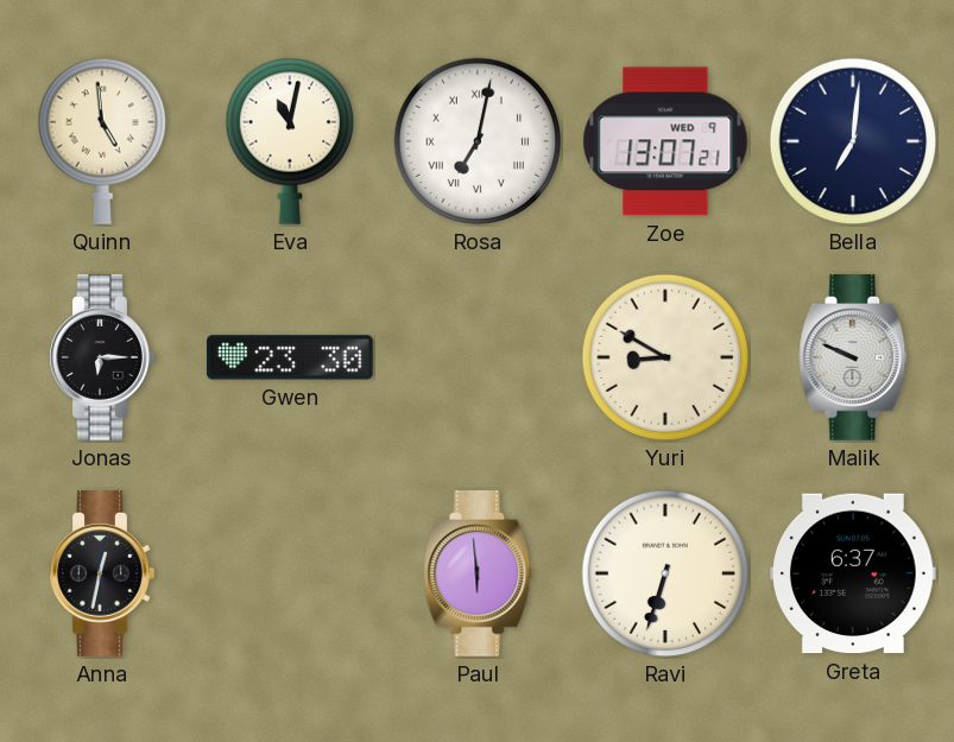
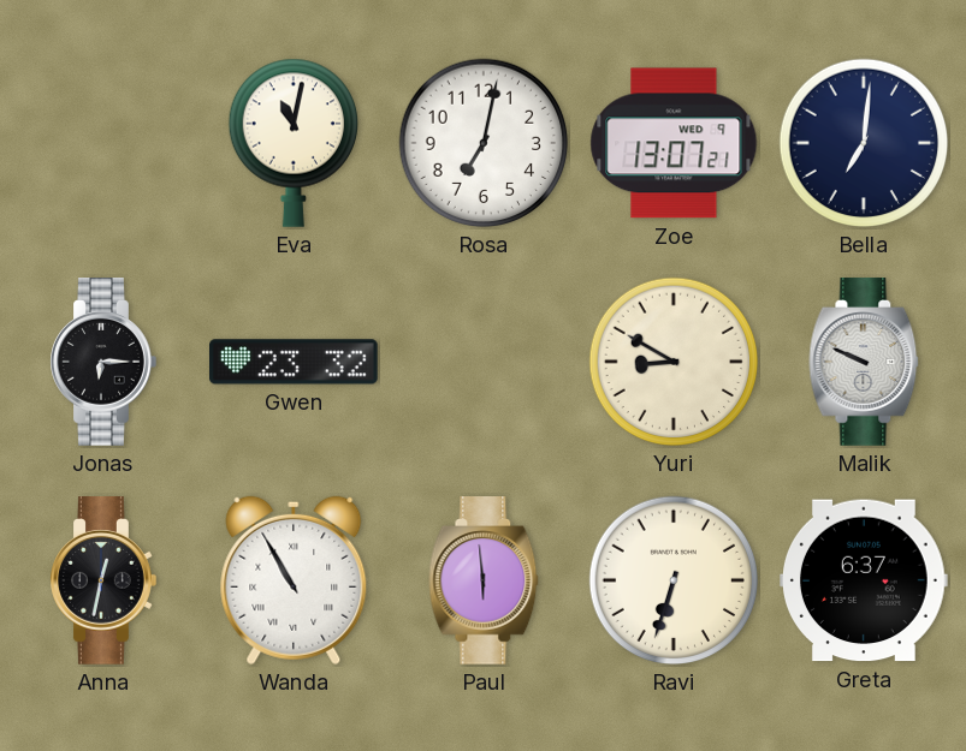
Quinn: 4:59 -> none (101, 141)
Rosa numerals: Roman -> Arabic (484, 143)
Gwen: 23:30 -> 23:32 (295, 362)
Wanda: none -> 10:55 (294, 580)
